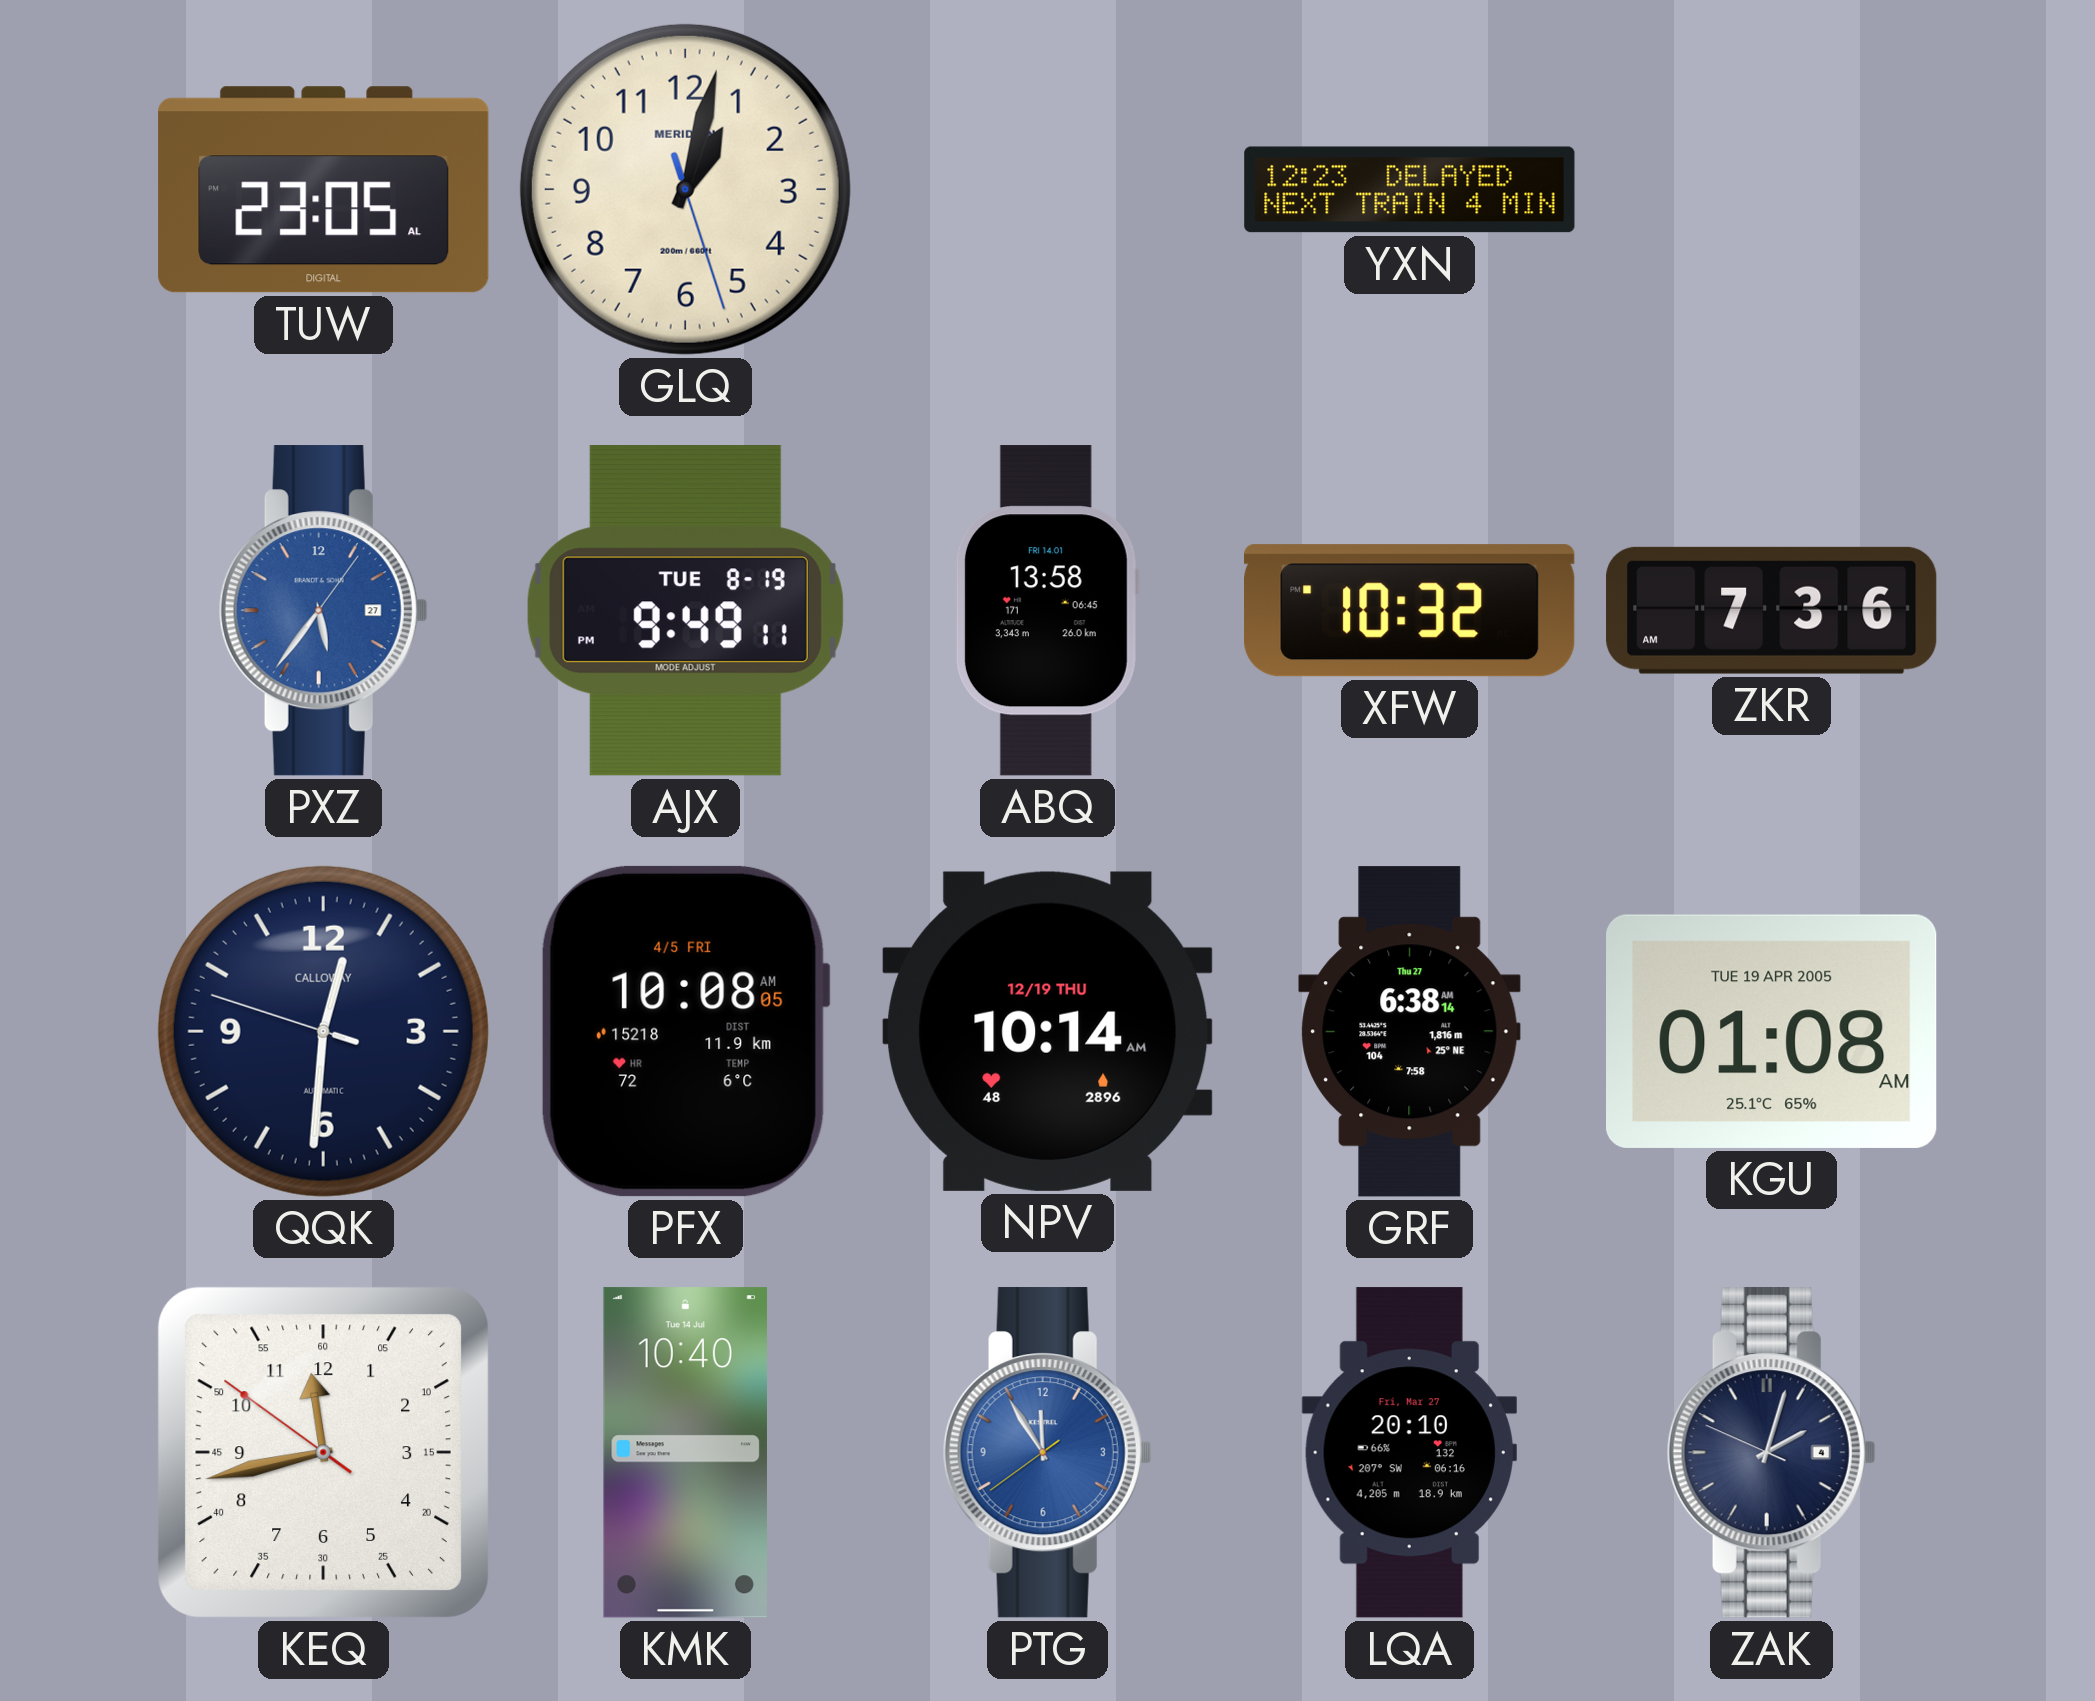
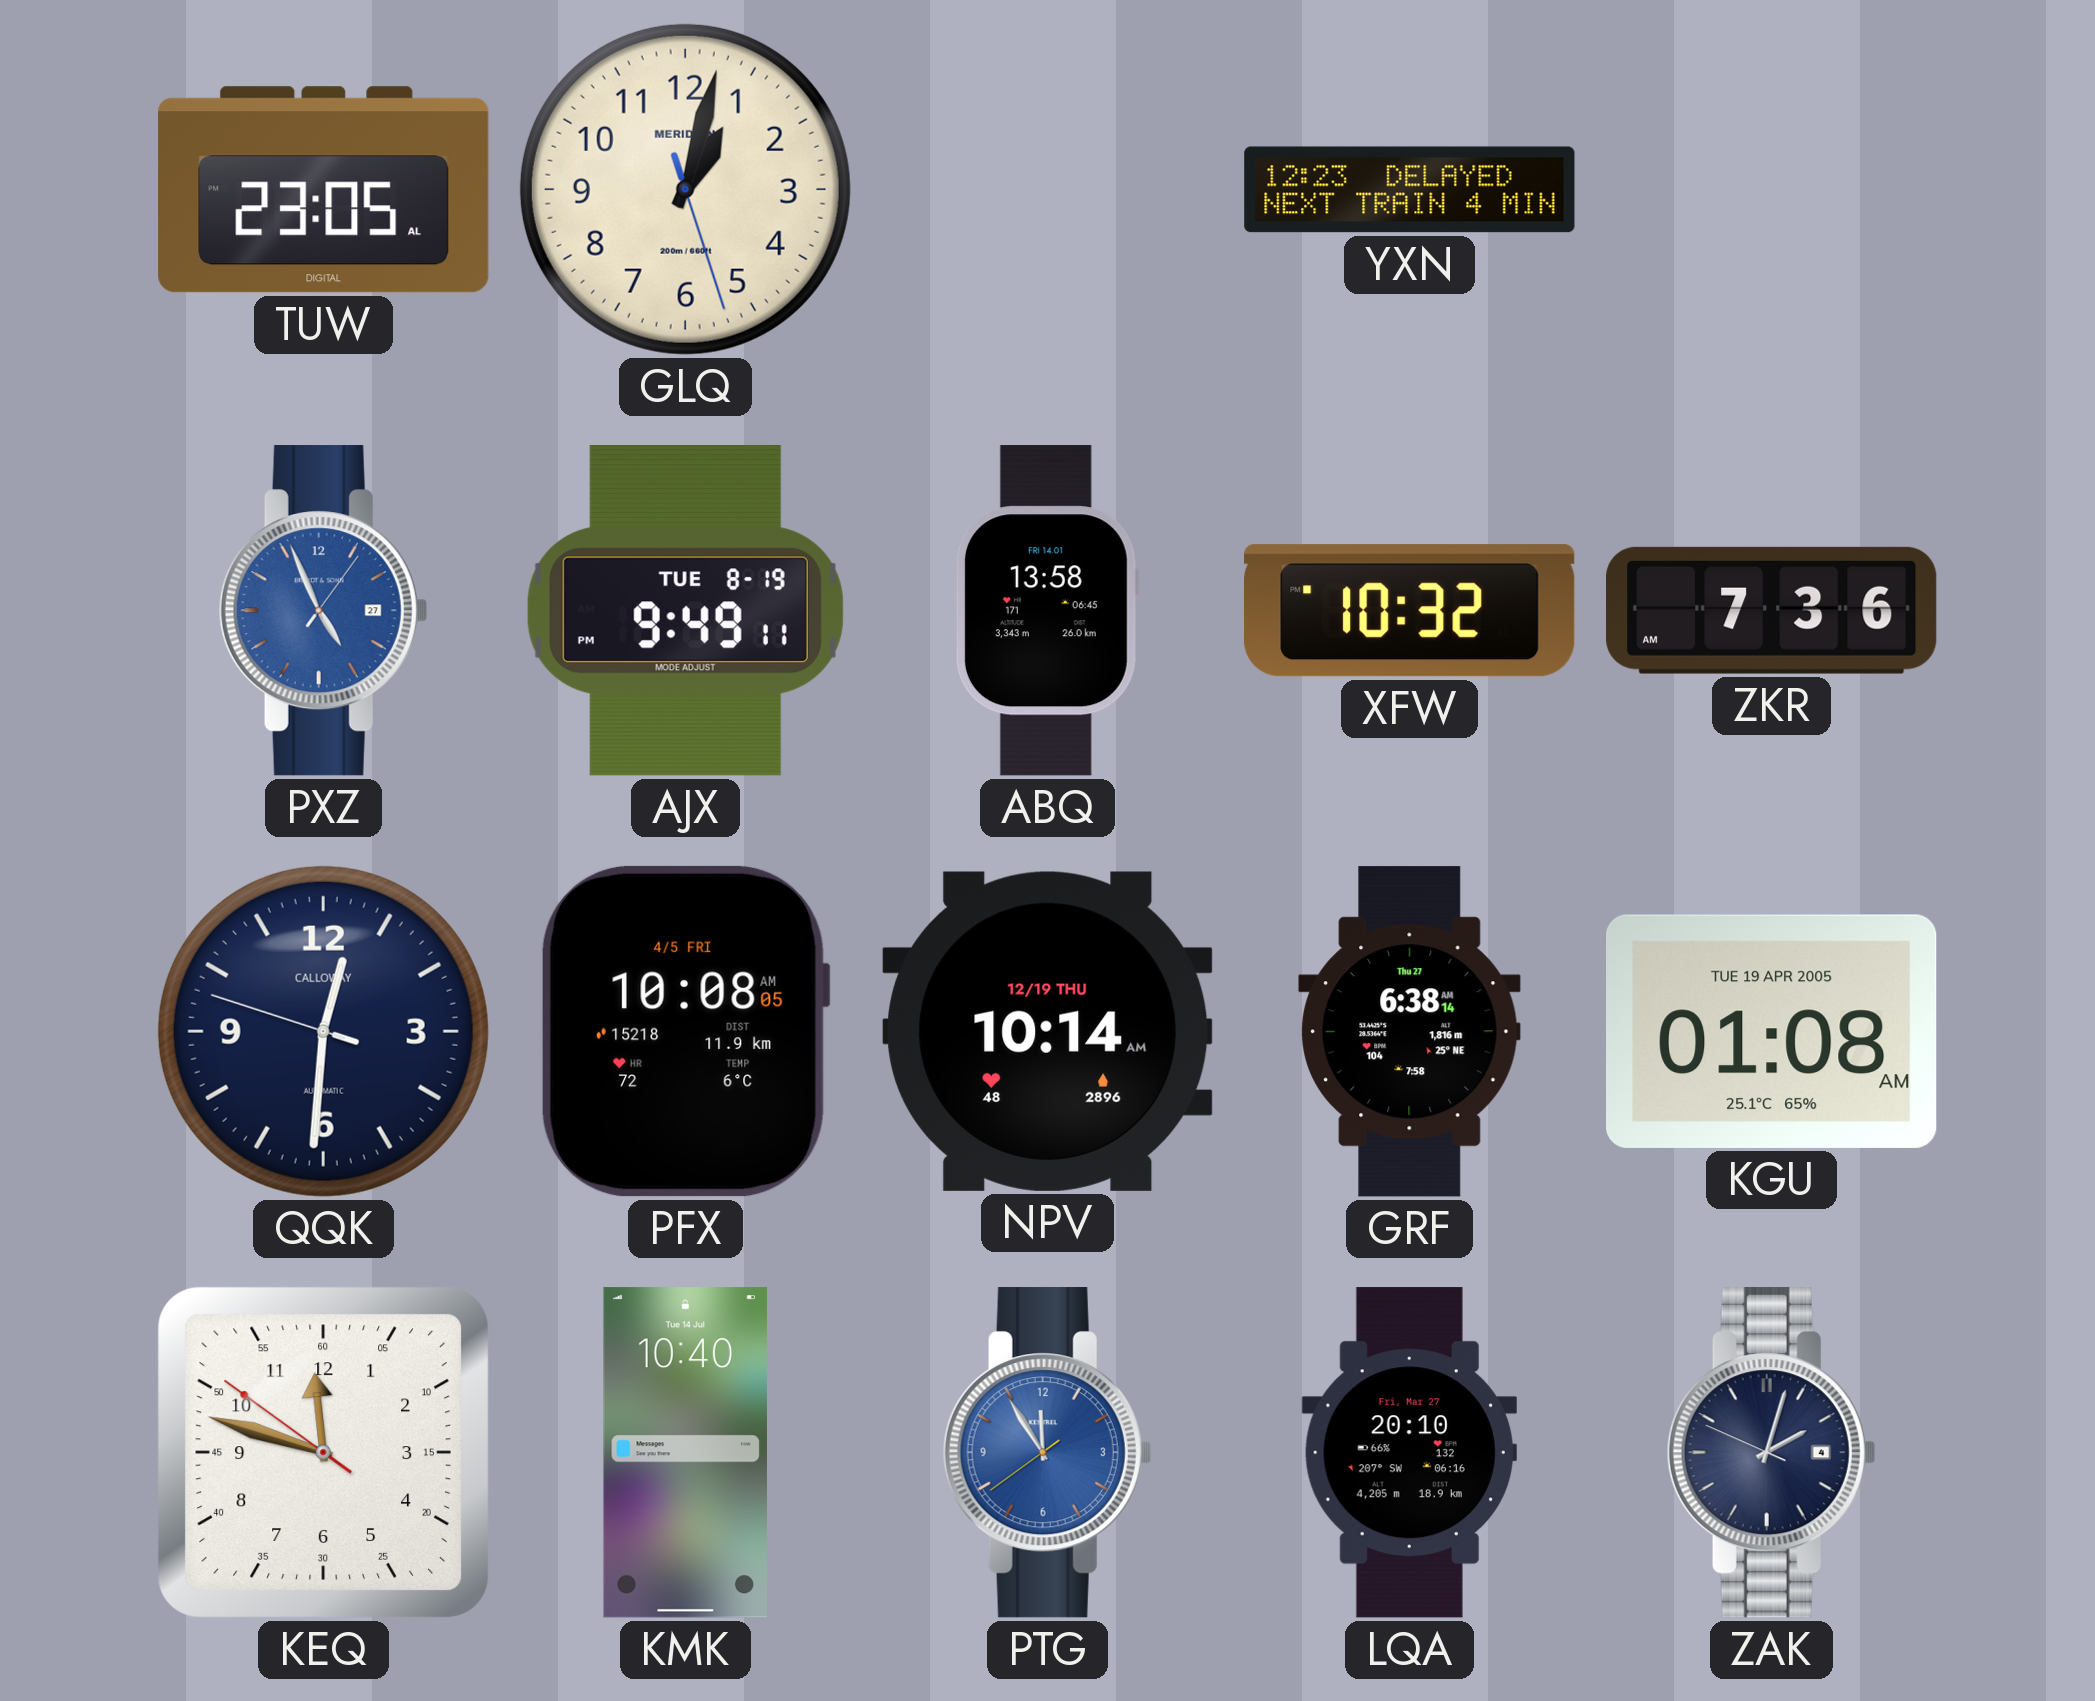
PXZ: 5:36 -> 4:56 (323, 611)
KEQ: 11:42 -> 11:47 (323, 1452)
